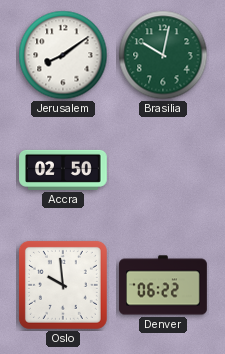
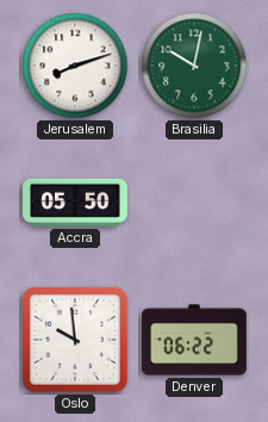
Jerusalem: 8:09 -> 8:12 (75, 66)
Accra: 02:50 -> 05:50 (75, 203)
